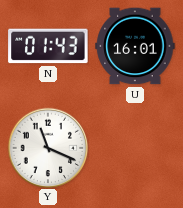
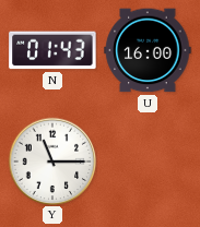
U: 16:01 -> 16:00 (148, 50)
Y: 11:19 -> 11:15 (52, 162)
